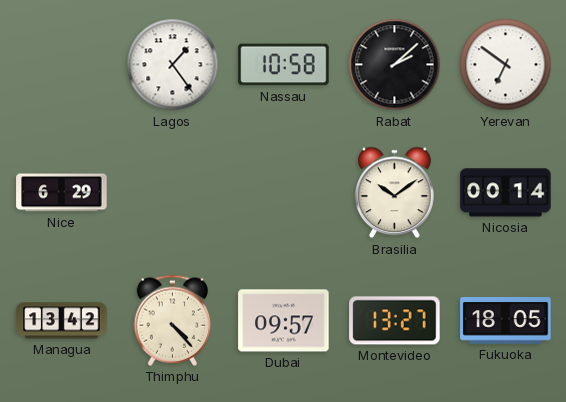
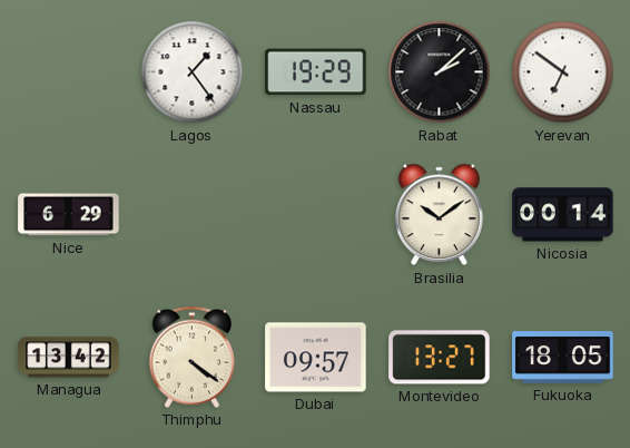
Nassau: 10:58 -> 19:29 (316, 72)
Thimphu: 4:23 -> 4:21 (193, 357)
